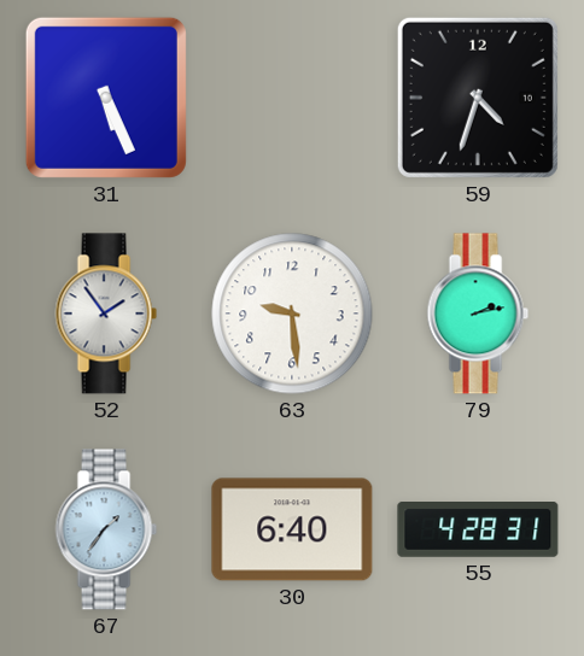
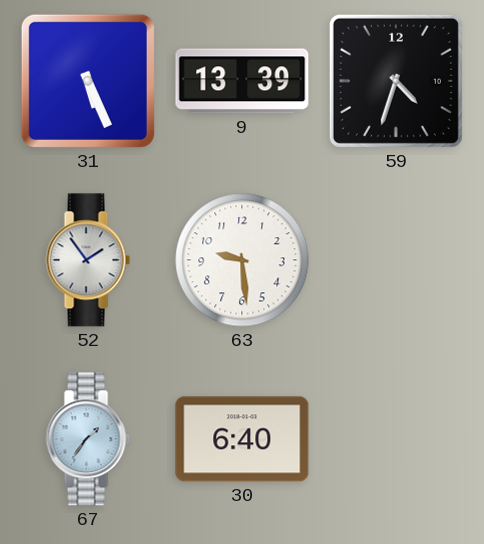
9: none -> 13:39 (242, 81)
79: 2:13 -> none (478, 314)
55: 4:28 -> none (478, 531)
